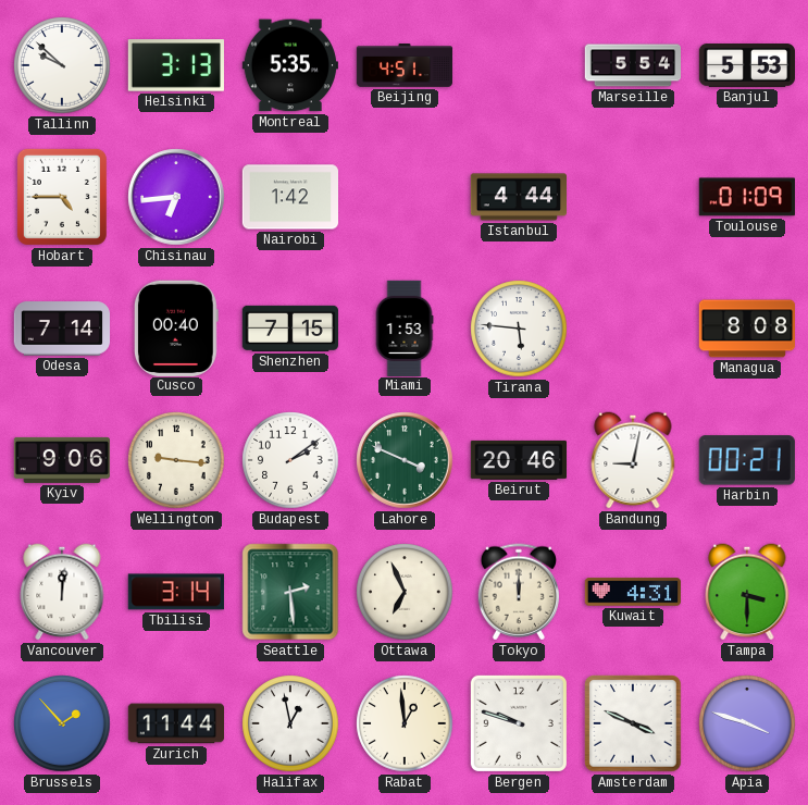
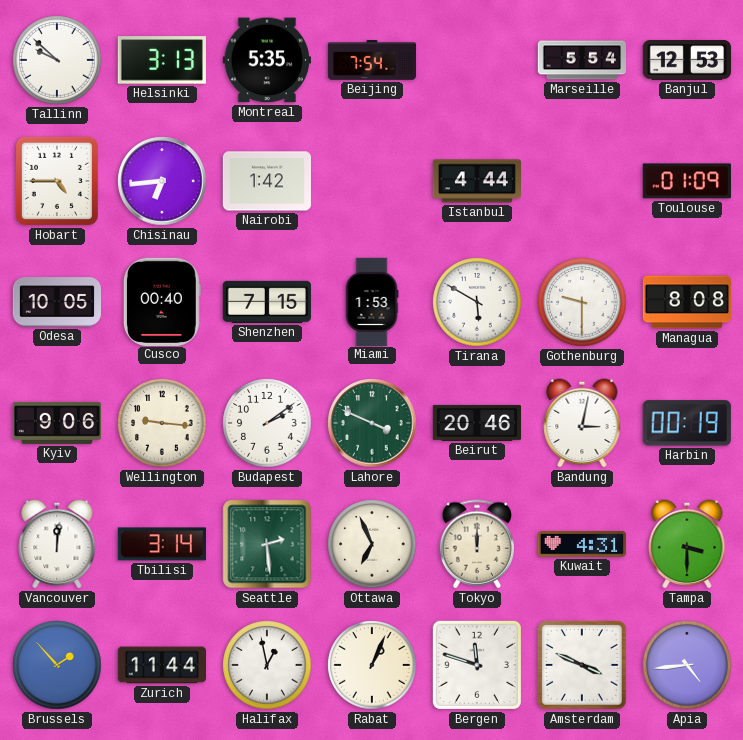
Beijing: 4:51 -> 7:54 (372, 60)
Banjul: 5:53 -> 12:53 (686, 61)
Odesa: 7:14 -> 10:05 (56, 302)
Tirana: 5:46 -> 5:50 (477, 302)
Gothenburg: none -> 9:30 (582, 302)
Bandung: 9:02 -> 3:02 (582, 423)
Harbin: 00:21 -> 00:19 (687, 423)
Rabat: 12:59 -> 1:04 (372, 665)
Bergen: 9:48 -> 11:48 (477, 665)
Apia: 3:48 -> 4:44 (687, 665)
